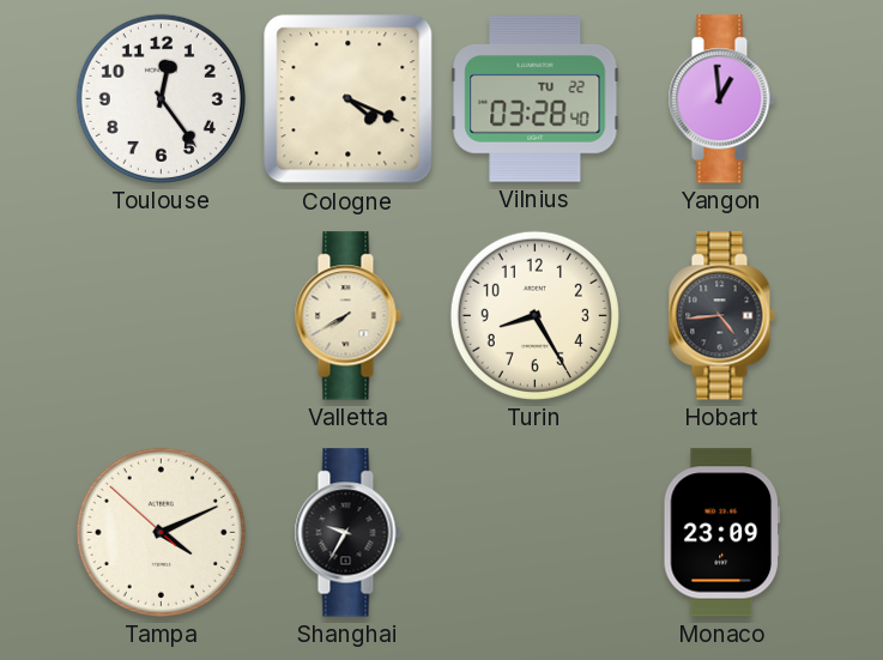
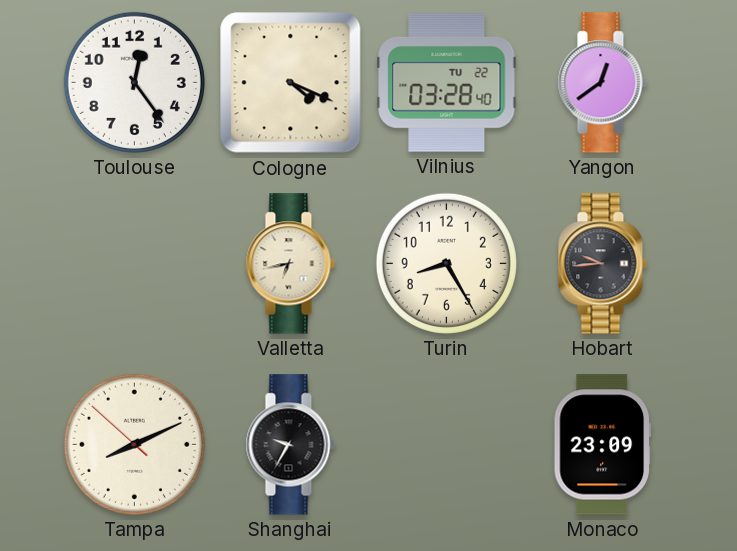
Yangon: 12:59 -> 12:39 (602, 83)
Valletta: 7:40 -> 6:43 (290, 264)
Hobart: 4:44 -> 9:44 (602, 264)
Tampa: 4:10 -> 8:10 (134, 444)
